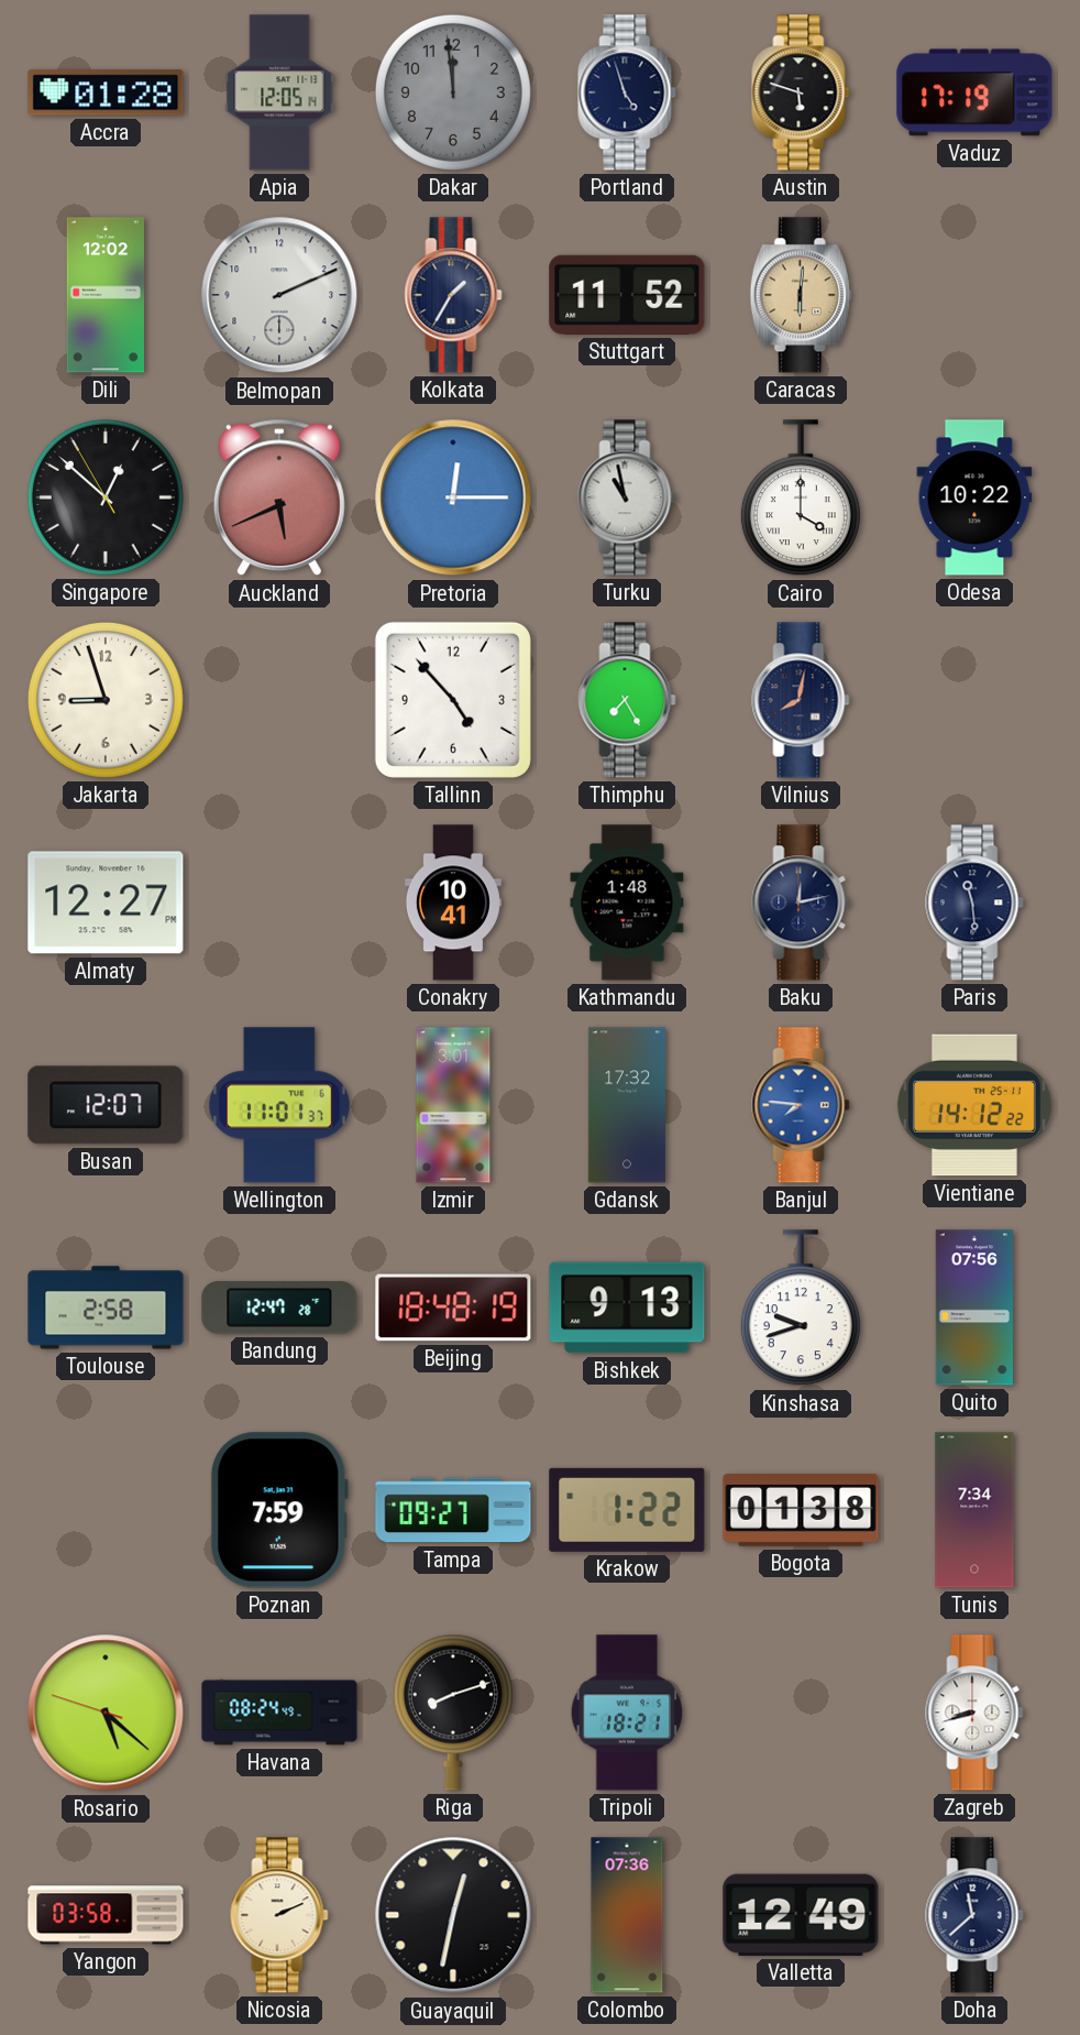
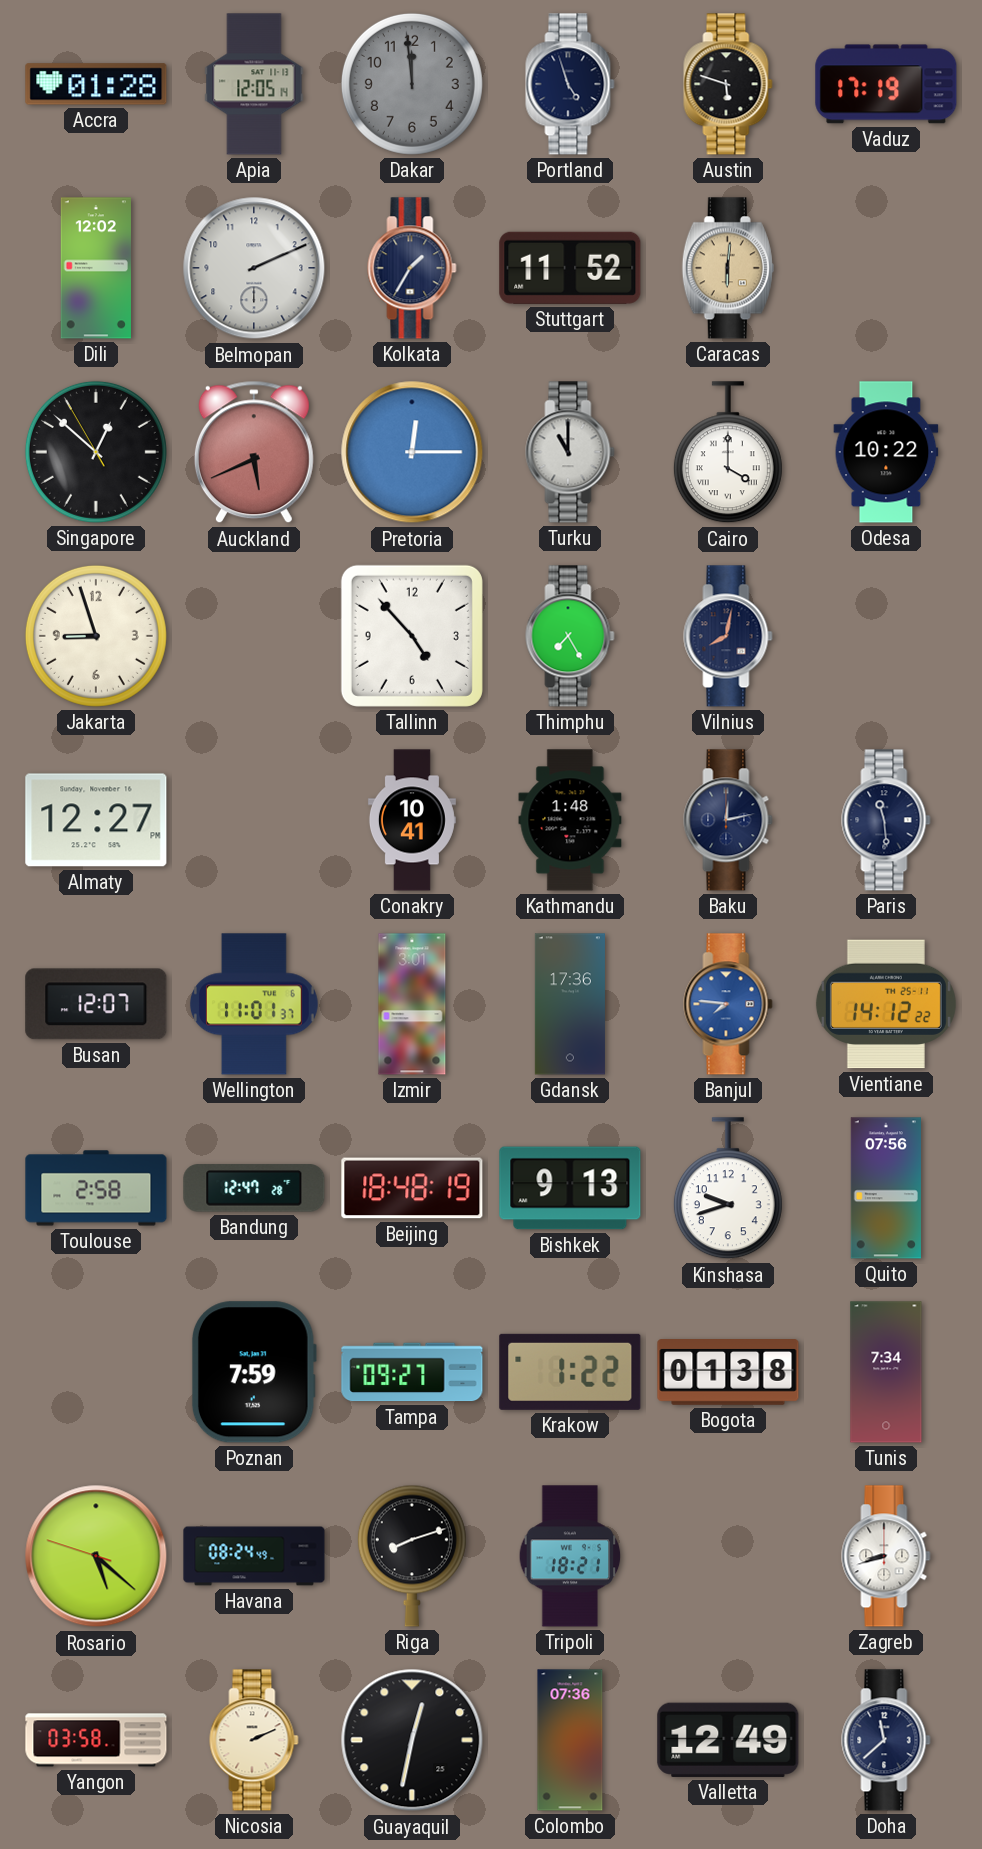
Turku: 10:58 -> 11:00 (570, 452)
Gdansk: 17:32 -> 17:36 (570, 1004)
